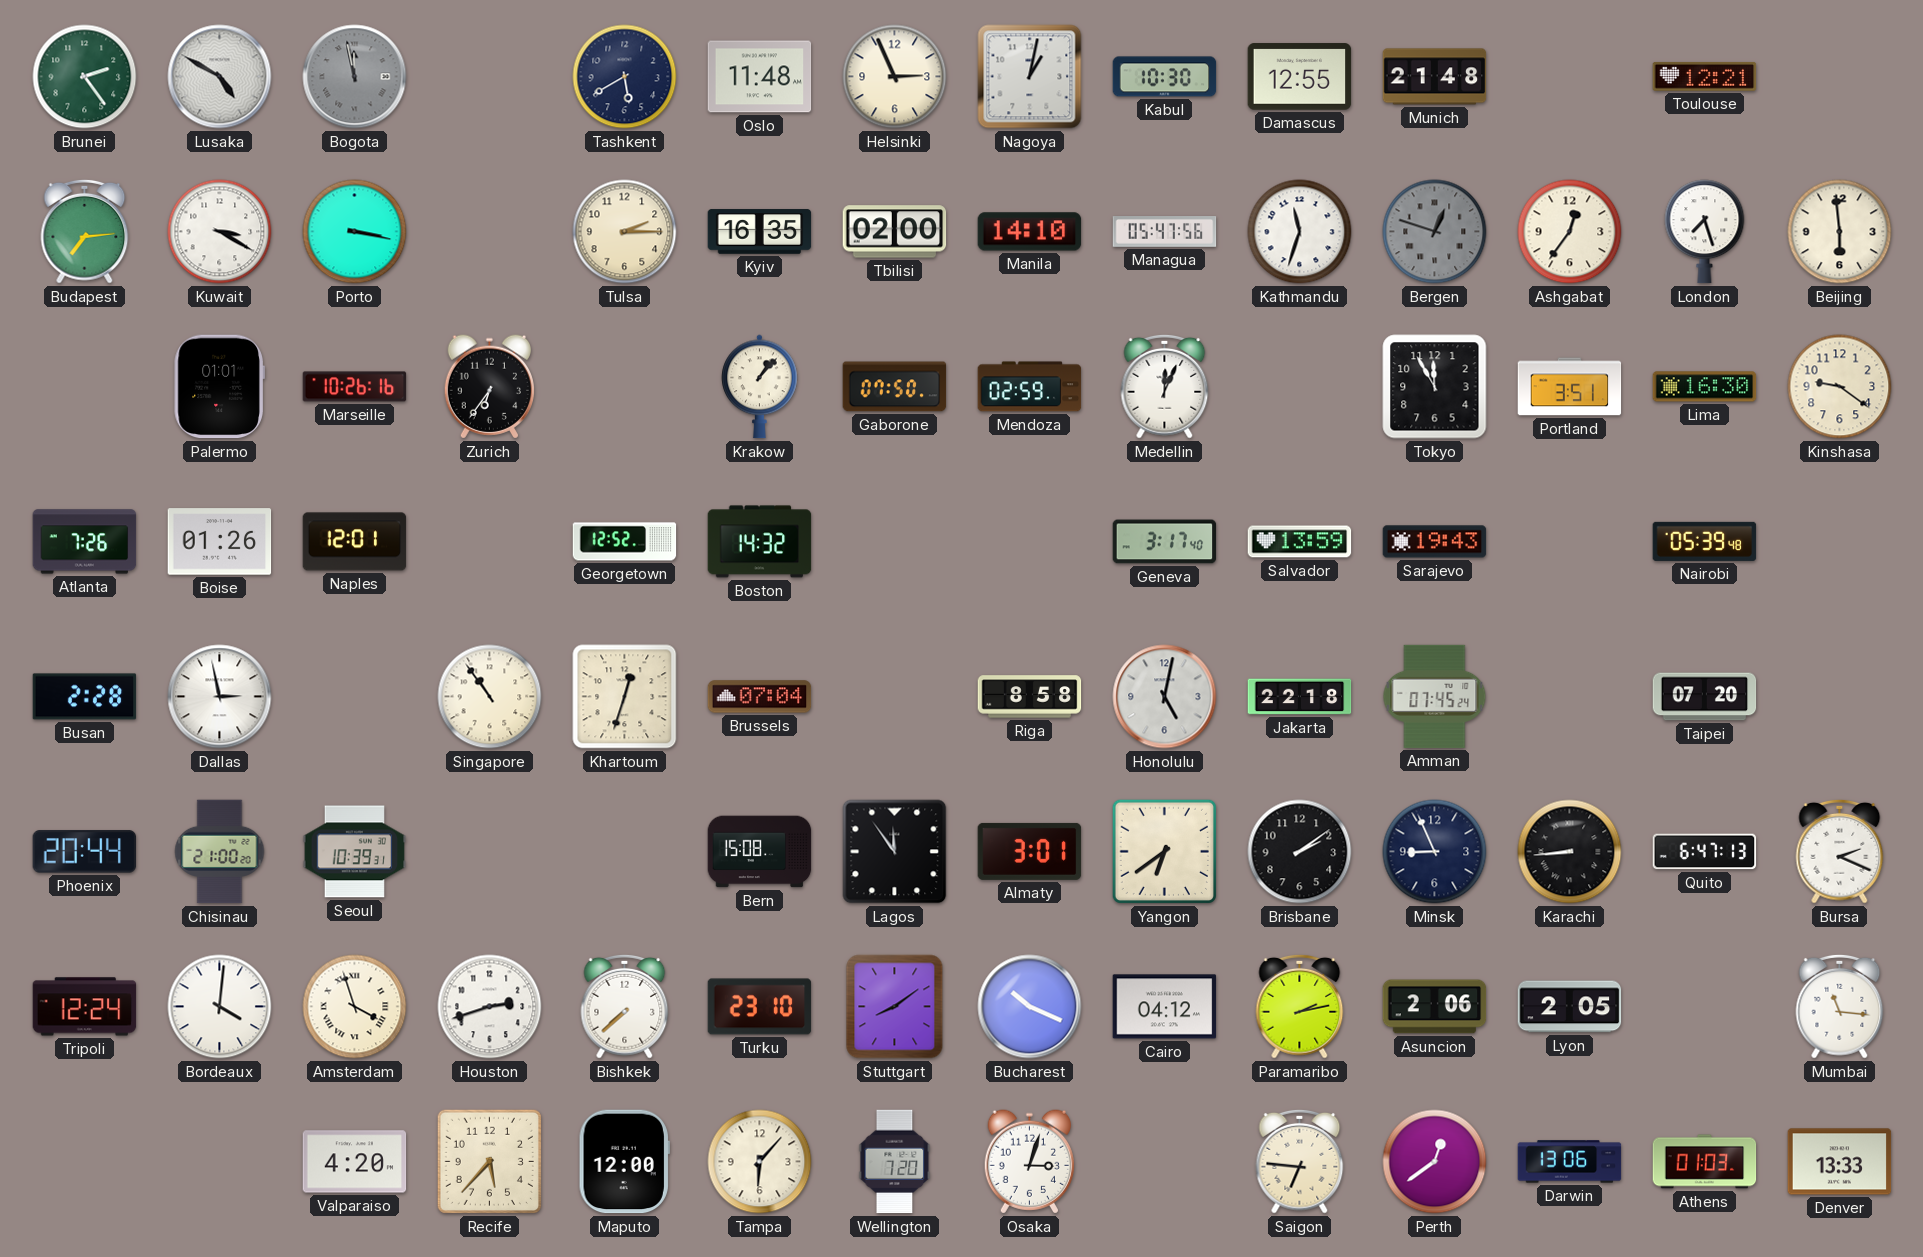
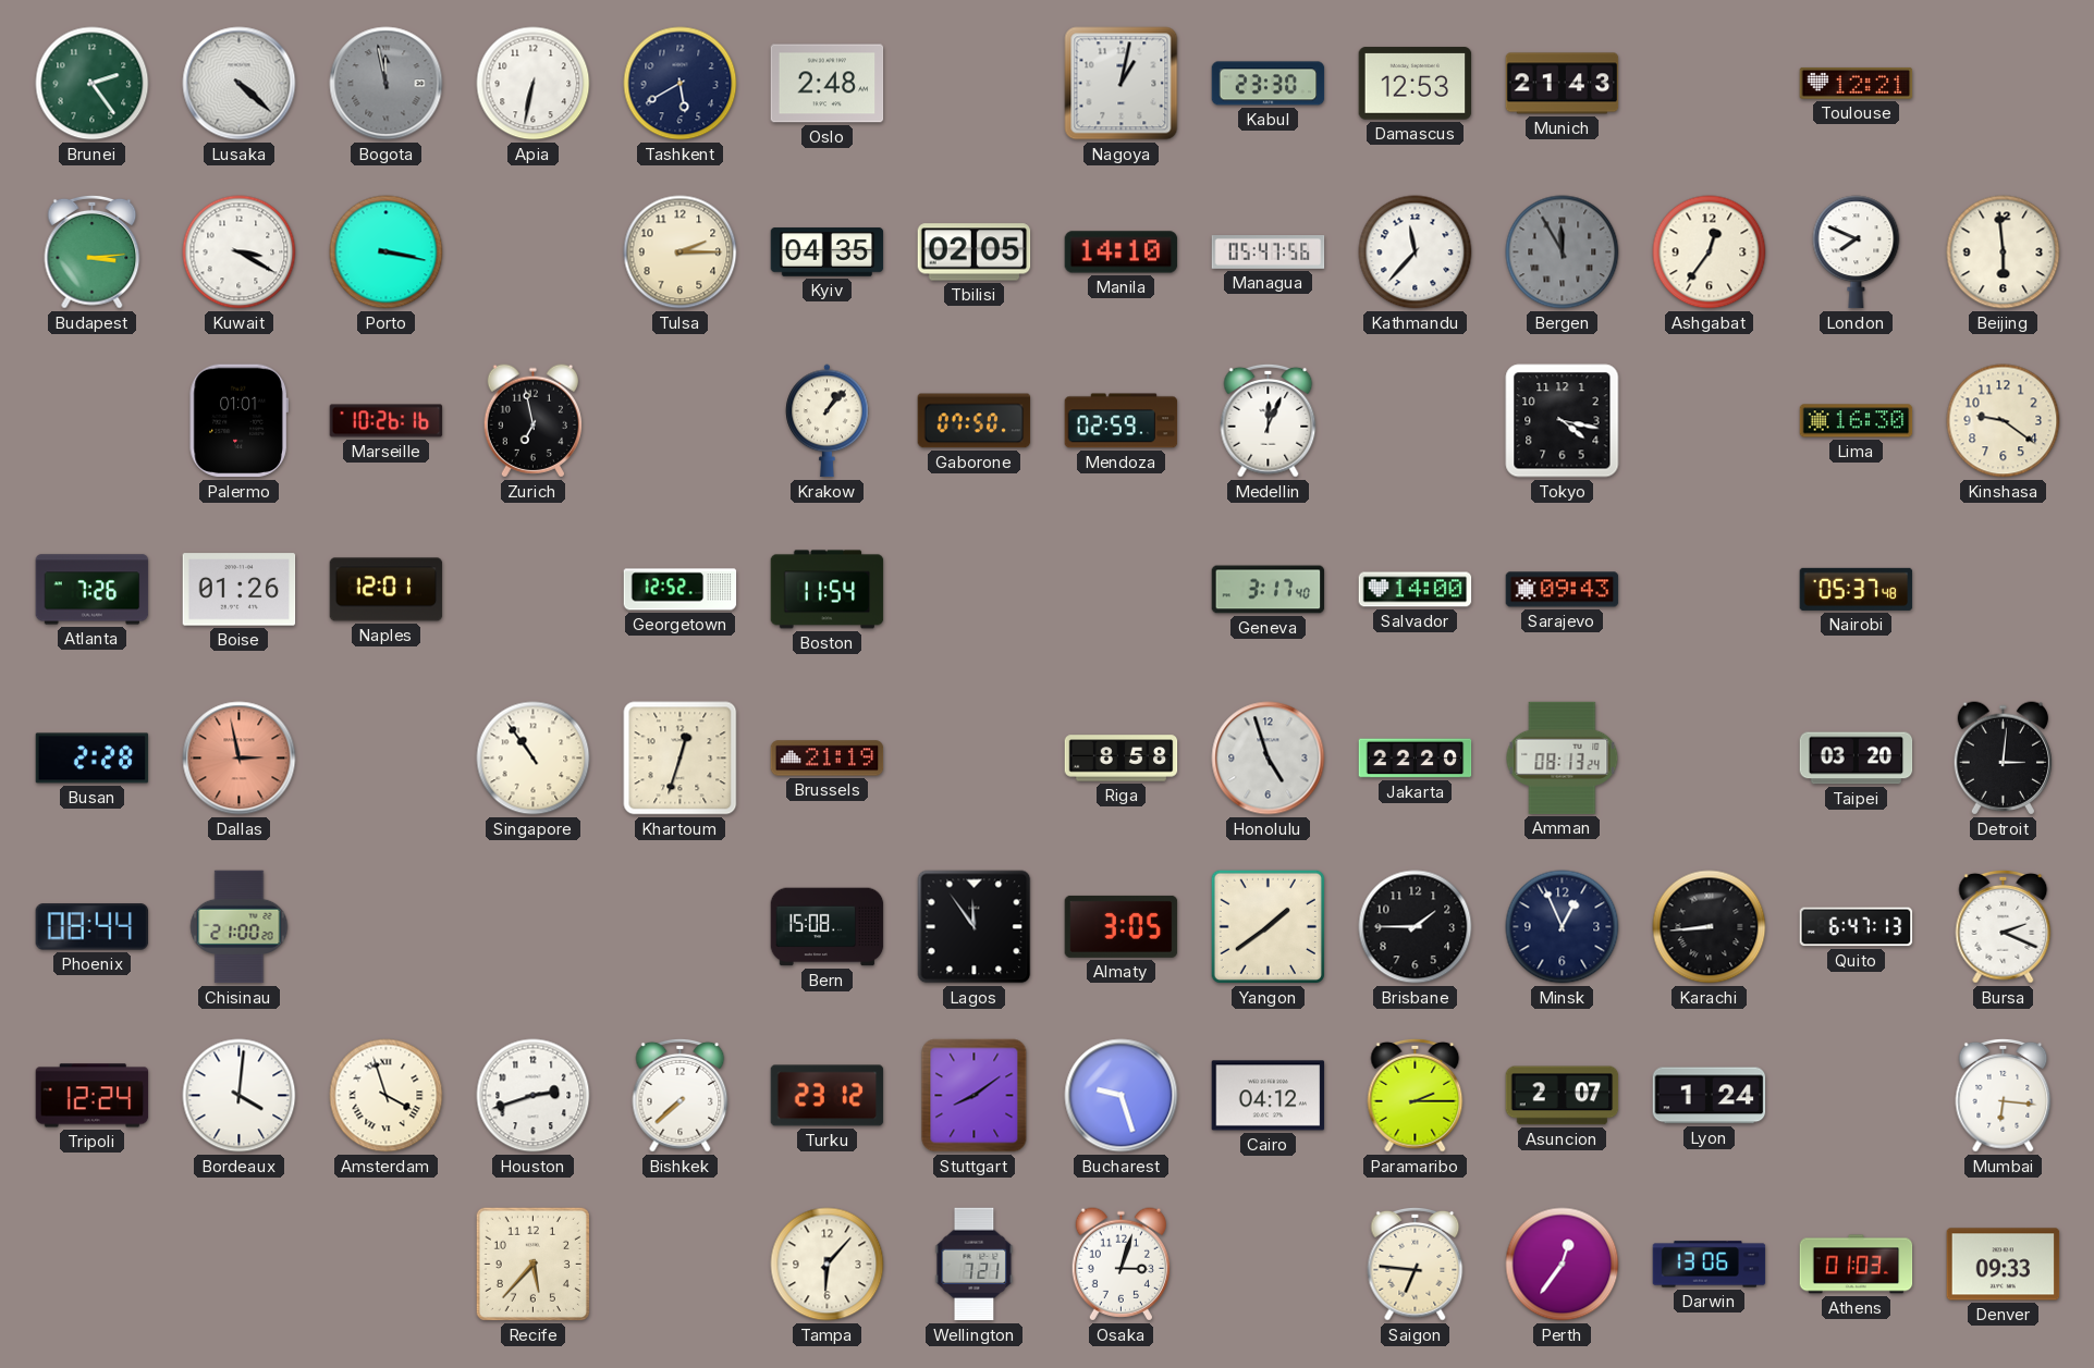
Lusaka: 4:50 -> 4:22 (240, 84)
Apia: none -> 6:32 (534, 84)
Oslo: 11:48 -> 2:48 (828, 84)
Helsinki: 2:56 -> none (895, 77)
Kabul: 10:30 -> 23:30 (1269, 84)
Damascus: 12:55 -> 12:53 (1416, 84)
Munich: 21:48 -> 21:43 (1563, 84)
Budapest: 7:14 -> 3:14 (93, 251)
Kyiv: 16:35 -> 04:35 (828, 252)
Tbilisi: 02:00 -> 02:05 (975, 252)
Kathmandu: 11:33 -> 11:37 (1416, 252)
Bergen: 12:48 -> 11:55 (1563, 252)
London: 7:27 -> 7:49 (1857, 252)
Zurich: 6:36 -> 6:58 (532, 421)
Tokyo: 11:55 -> 4:17 (1563, 421)
Portland: 3:51 -> none (1570, 387)
Boston: 14:32 -> 11:54 (828, 590)
Salvador: 13:59 -> 14:00 (1416, 590)
Sarajevo: 19:43 -> 09:43 (1563, 590)
Nairobi: 05:39 -> 05:37 (1857, 589)
Dallas dial: white -> salmon (240, 759)
Brussels: 07:04 -> 21:19 (828, 759)
Honolulu: 5:02 -> 4:57 (1269, 759)
Jakarta: 22:18 -> 22:20 (1416, 759)
Amman: 07:45 -> 08:13 (1563, 757)
Taipei: 07:20 -> 03:20 (1857, 759)
Detroit: none -> 3:01 (2003, 759)
Phoenix: 20:44 -> 08:44 (93, 927)
Seoul: 10:39 -> none (355, 852)
Almaty: 3:01 -> 3:05 (1122, 926)
Yangon: 6:39 -> 1:39 (1268, 926)
Brisbane: 2:09 -> 1:45 (1416, 927)
Minsk: 8:56 -> 12:56 (1563, 927)
Turku: 23:10 -> 23:12 (828, 1096)
Bucharest: 10:19 -> 9:27 (1122, 1096)
Paramaribo: 2:13 -> 2:15 (1416, 1095)
Asuncion: 2:06 -> 2:07 (1563, 1096)
Lyon: 2:05 -> 1:24 (1710, 1096)
Mumbai: 11:16 -> 6:16 (2004, 1095)
Valparaiso: 4:20 -> none (355, 1162)
Maputo: 12:00 -> none (624, 1162)
Wellington: 7:20 -> 7:21 (975, 1265)
Perth: 12:39 -> 12:36 (1563, 1265)
Denver: 13:33 -> 09:33 (2004, 1265)
